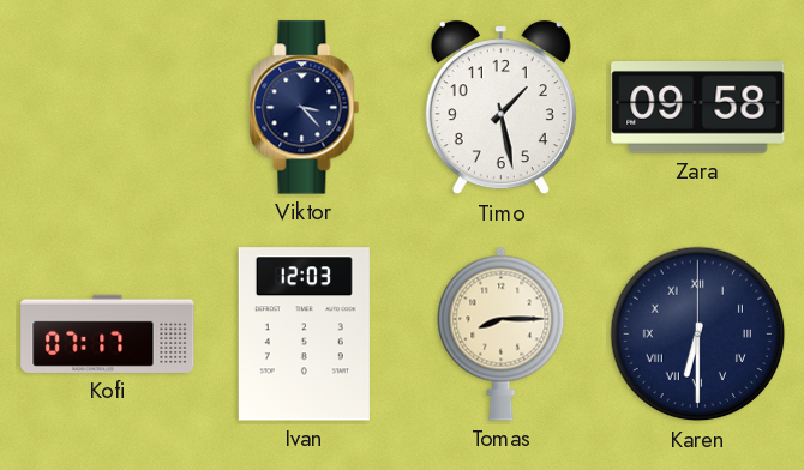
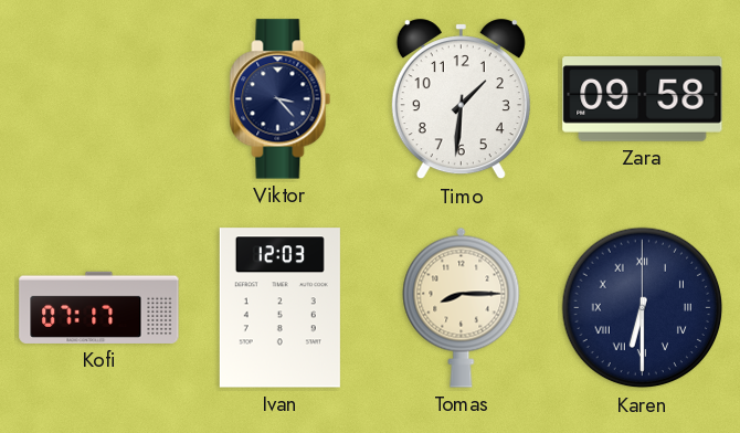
Timo: 1:28 -> 1:31 (461, 99)
